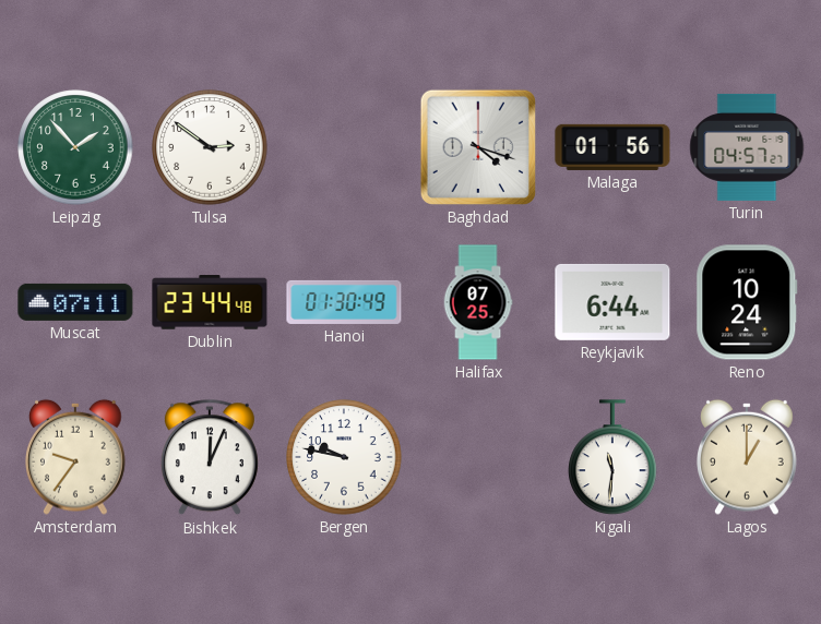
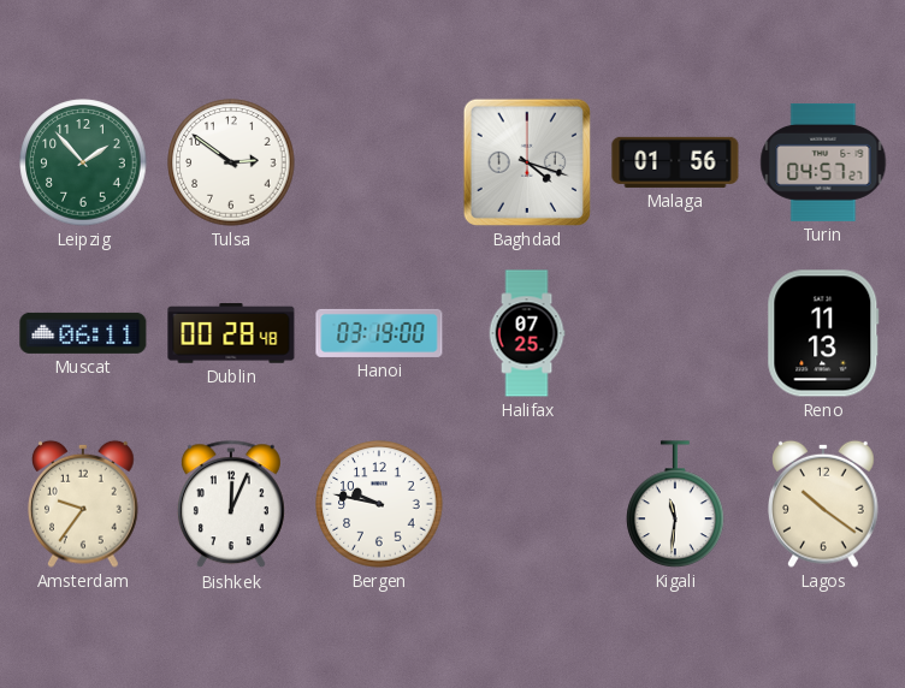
Muscat: 07:11 -> 06:11 (83, 333)
Dublin: 23:44 -> 00:28 (231, 333)
Hanoi: 01:30 -> 03:19 (379, 333)
Reykjavik: 6:44 -> none (612, 302)
Reno: 10:24 -> 11:13 (823, 333)
Lagos: 1:00 -> 10:21 (824, 504)
